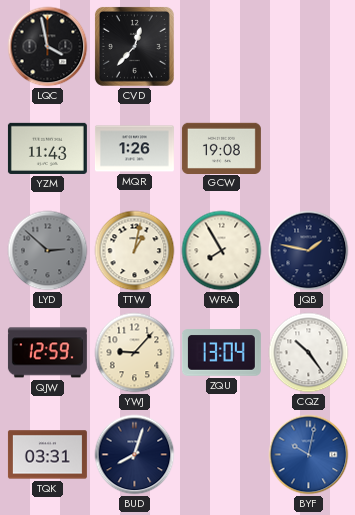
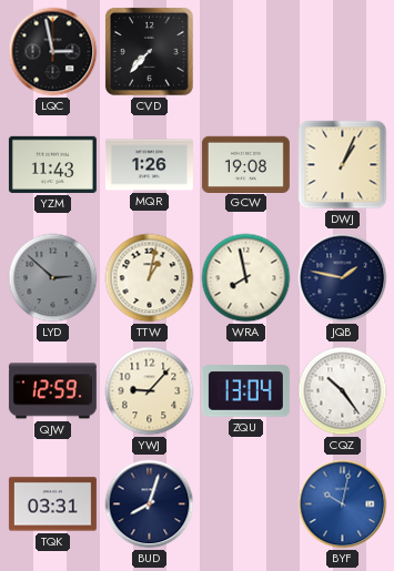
LQC: 3:58 -> 2:58 (53, 52)
CVD: 12:37 -> 7:37 (149, 51)
DWJ: none -> 1:04 (343, 165)
WRA: 7:55 -> 7:58 (246, 278)
